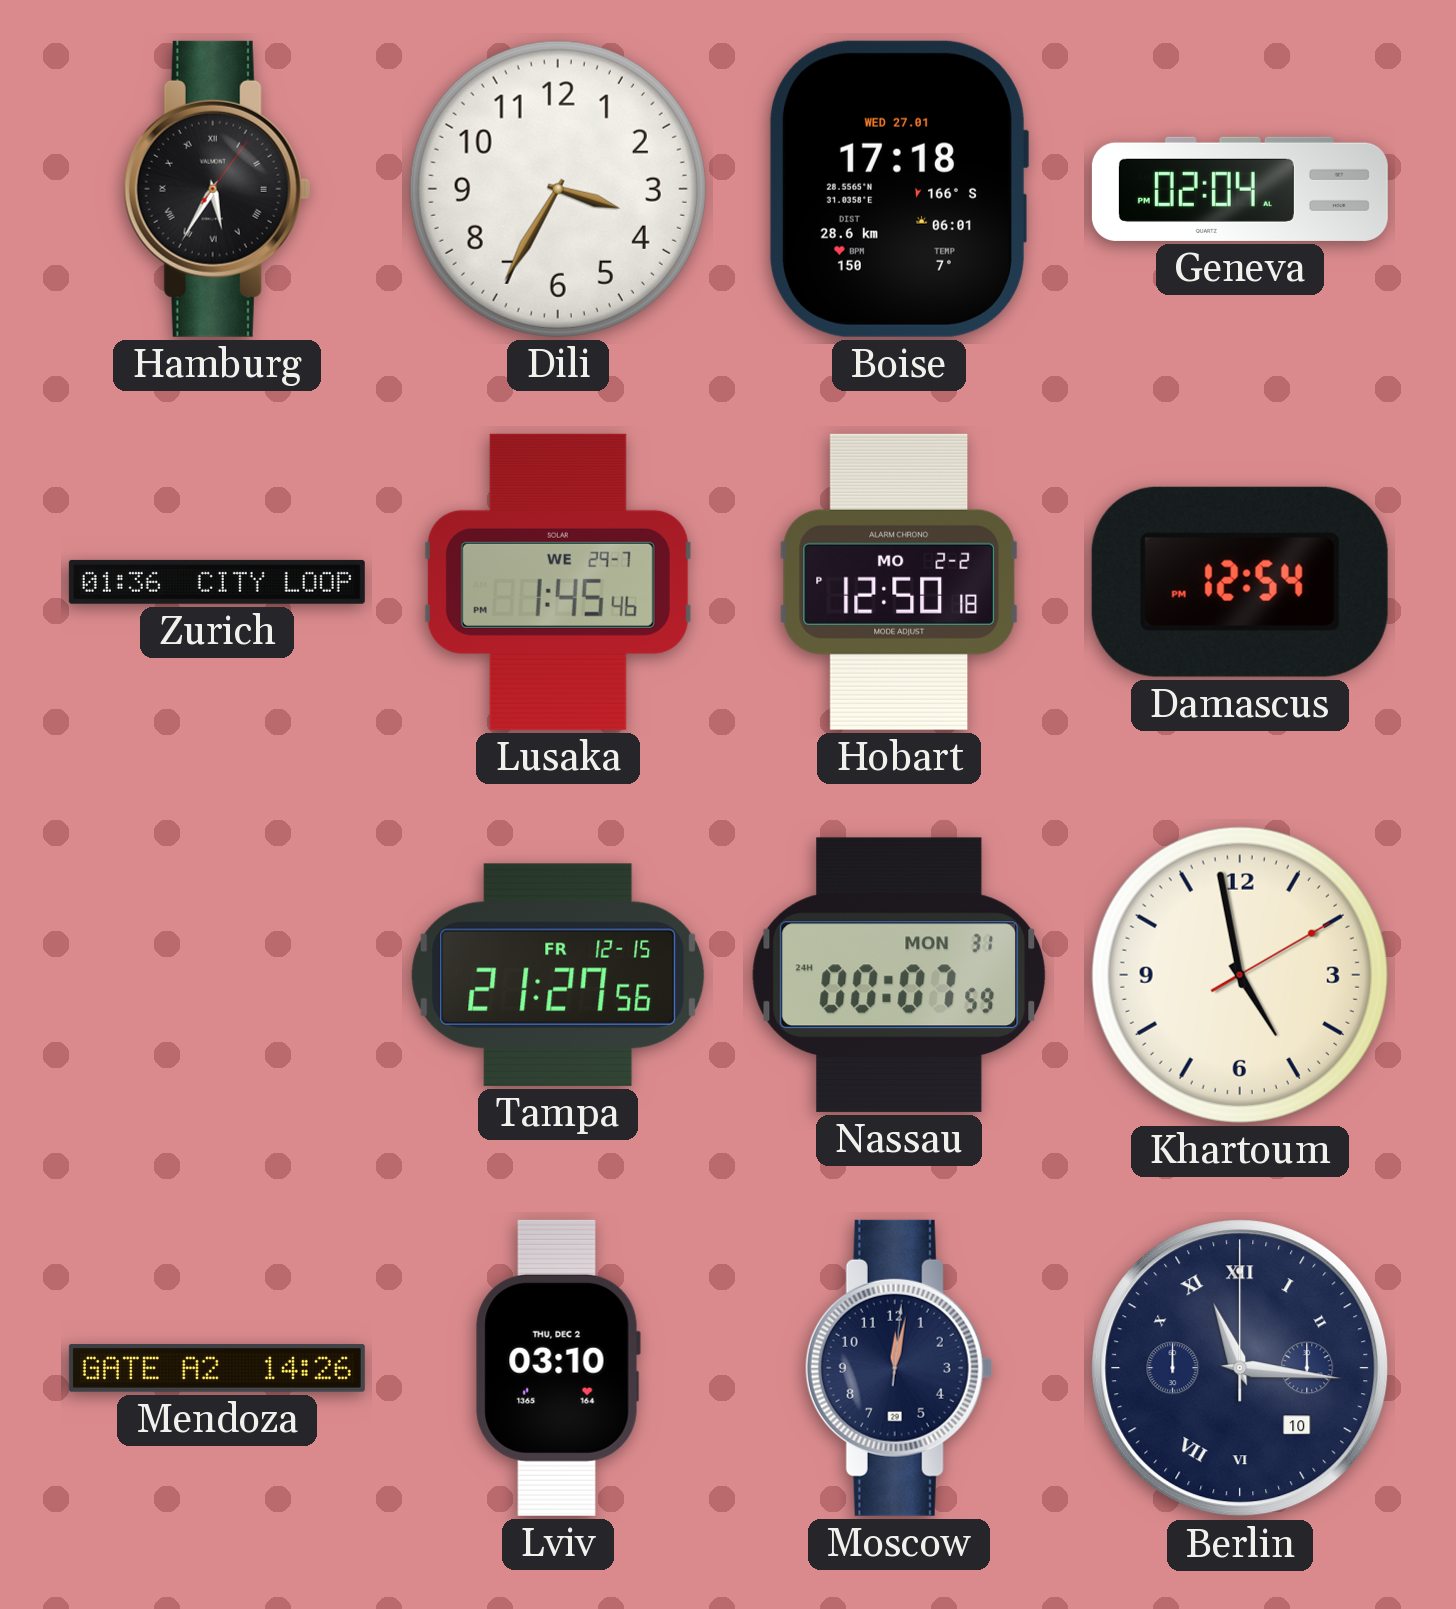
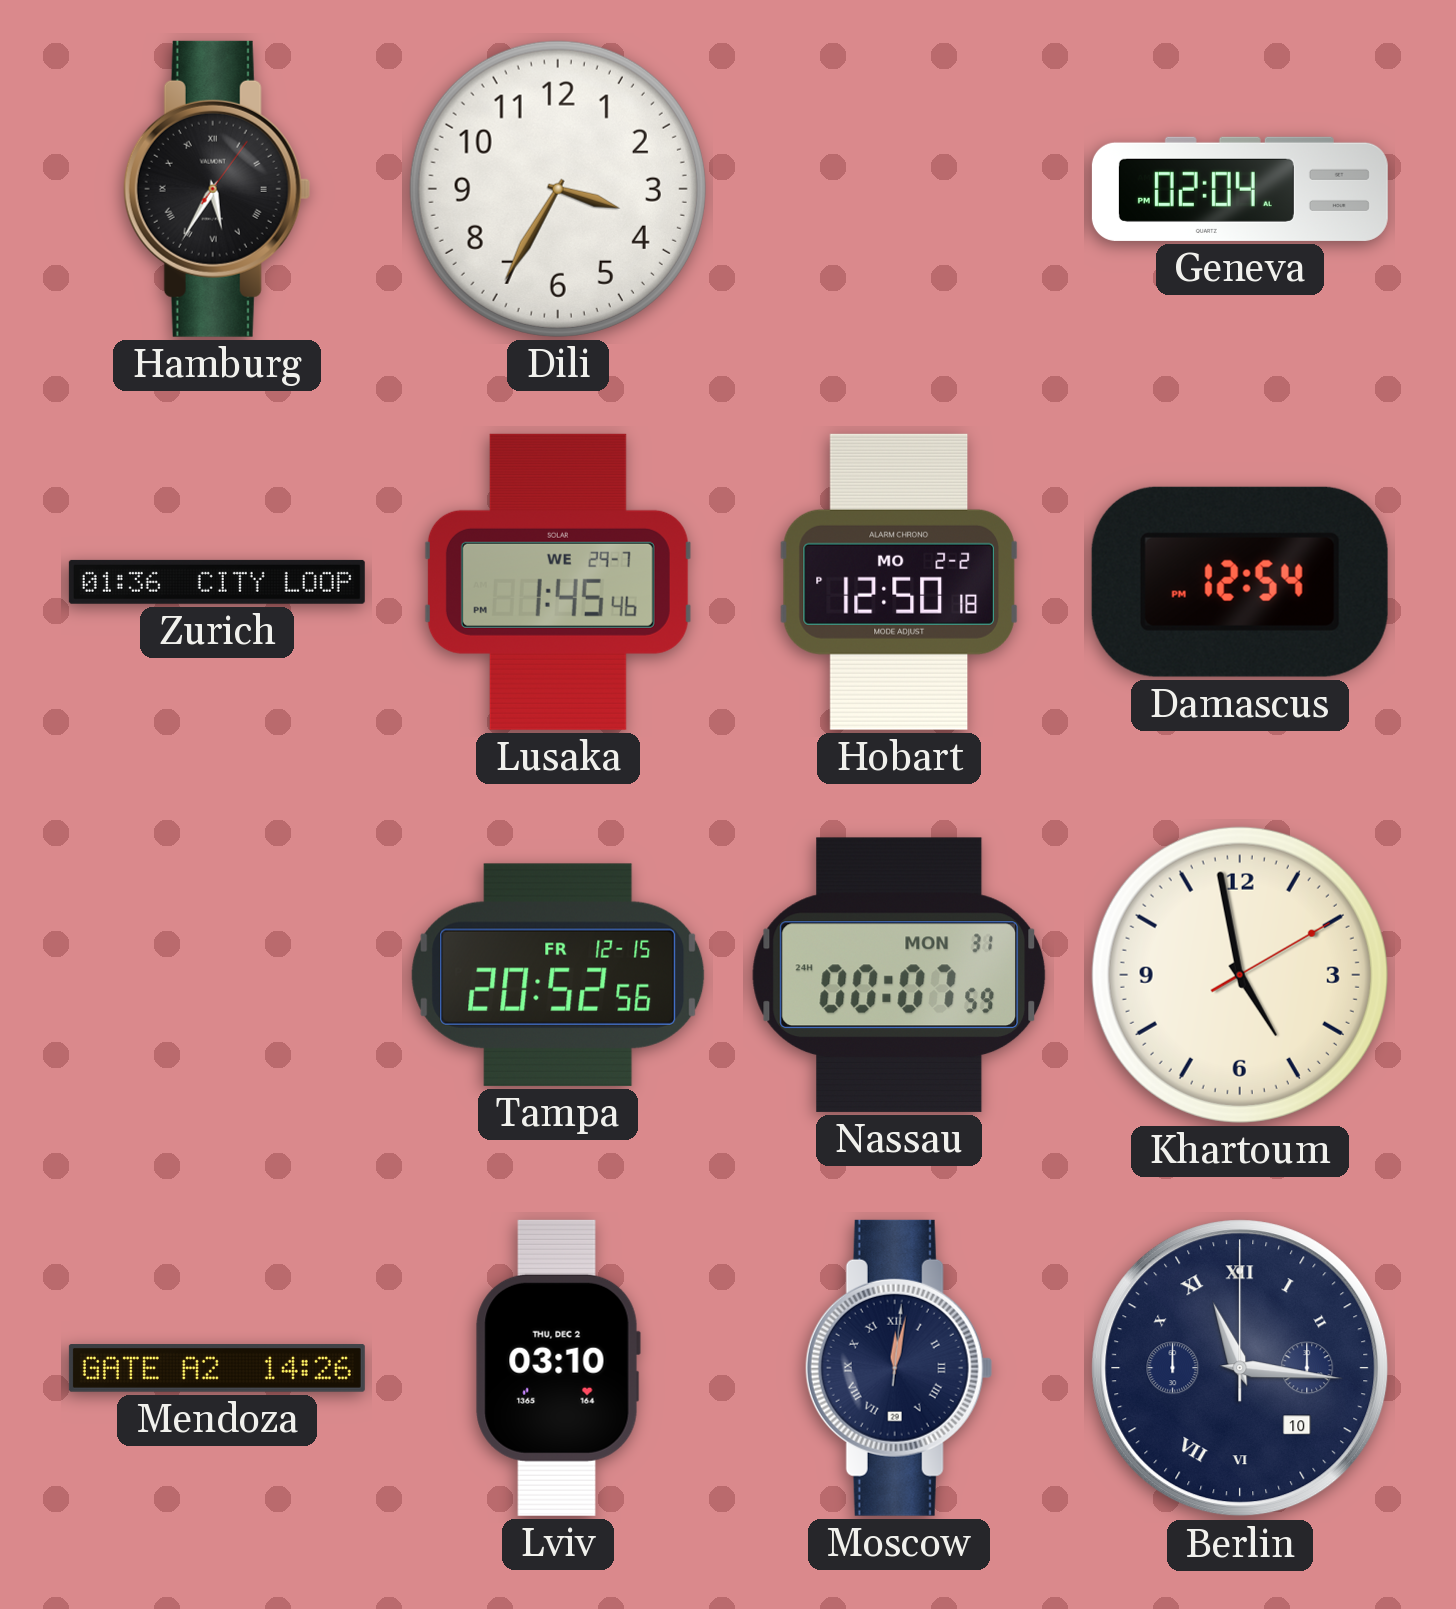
Boise: 17:18 -> none (898, 189)
Tampa: 21:27 -> 20:52 (558, 975)
Moscow numerals: Arabic -> Roman (899, 1368)
